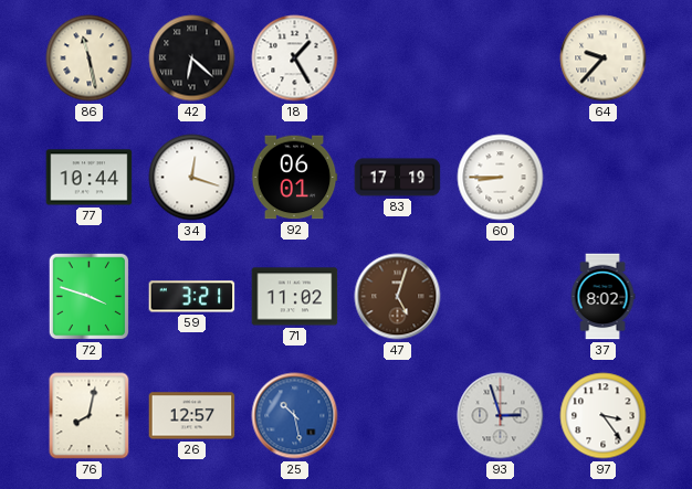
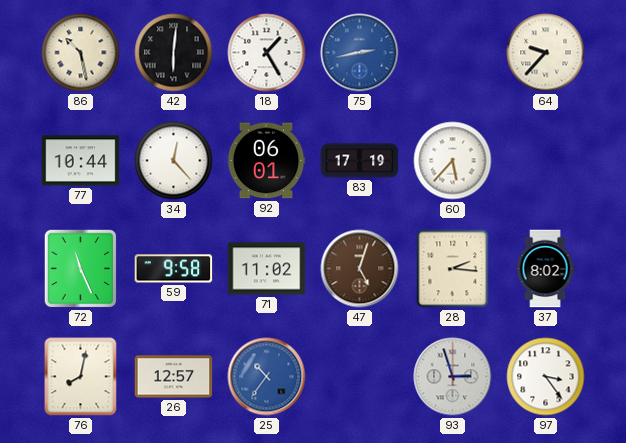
86: 11:28 -> 10:28 (81, 53)
42: 6:22 -> 6:01 (174, 53)
75: none -> 2:43 (360, 53)
34: 12:18 -> 12:23 (174, 161)
60: 8:45 -> 5:37 (453, 161)
72: 3:48 -> 11:26 (81, 269)
59: 3:21 -> 9:58 (174, 269)
28: none -> 2:16 (453, 269)
25: 10:28 -> 10:36 (267, 377)
